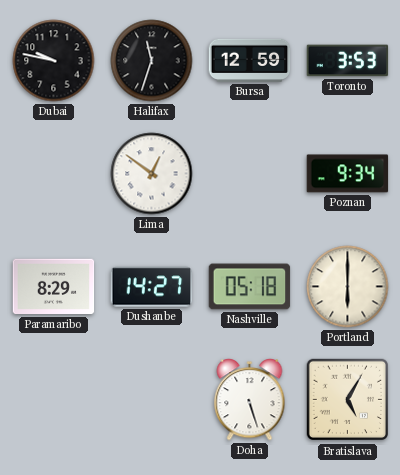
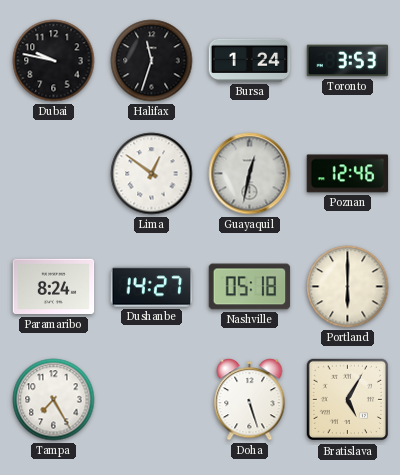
Bursa: 12:59 -> 1:24 (250, 60)
Guayaquil: none -> 12:32 (250, 174)
Poznan: 9:34 -> 12:46 (348, 174)
Paramaribo: 8:29 -> 8:24 (54, 287)
Tampa: none -> 7:25 (54, 400)
